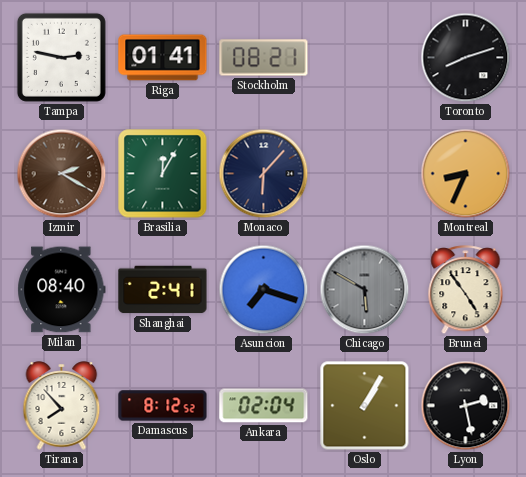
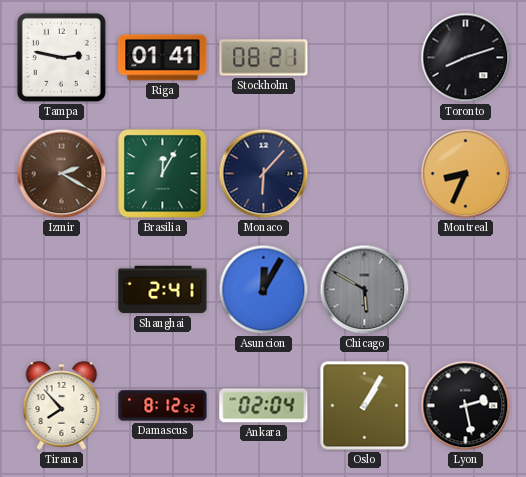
Milan: 08:40 -> none (62, 290)
Asuncion: 7:18 -> 12:05 (264, 290)
Brunei: 4:54 -> none (466, 290)
